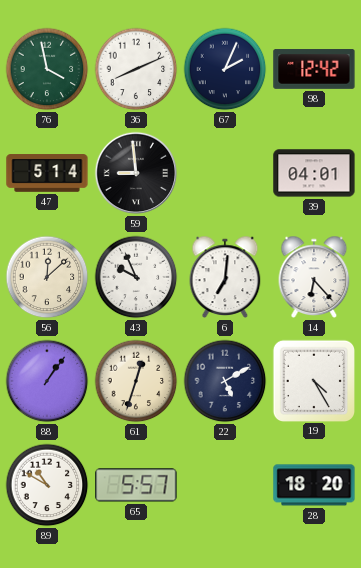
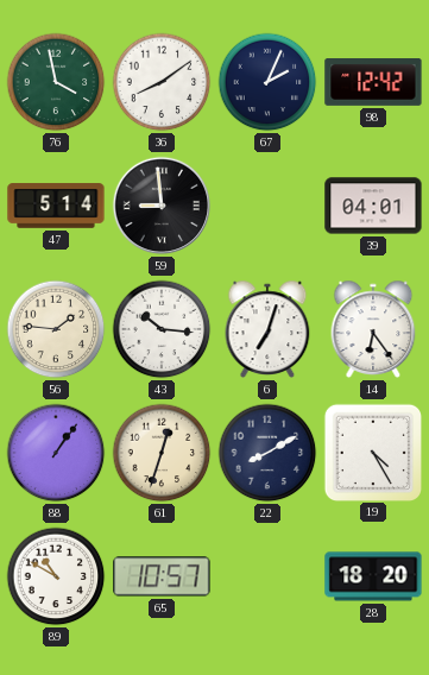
36: 8:11 -> 8:09 (162, 82)
56: 12:08 -> 1:46 (56, 329)
43: 9:56 -> 10:16 (162, 329)
6: 7:01 -> 7:03 (267, 329)
14: 6:23 -> 6:24 (373, 329)
22: 5:10 -> 8:10 (267, 453)
65: 5:57 -> 10:57 (162, 576)
